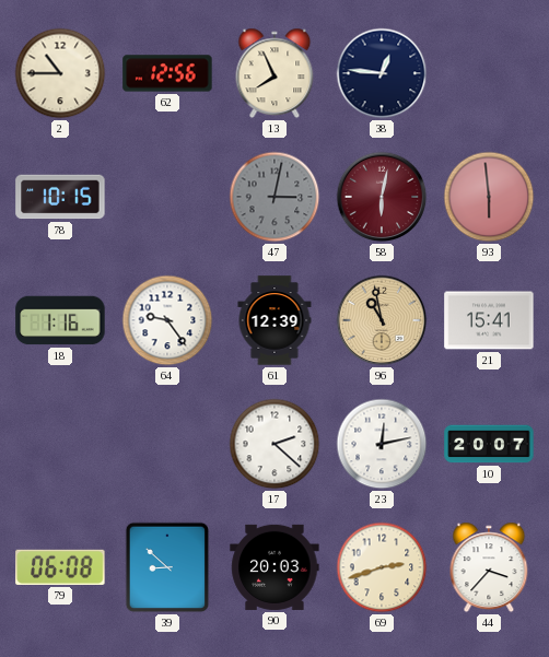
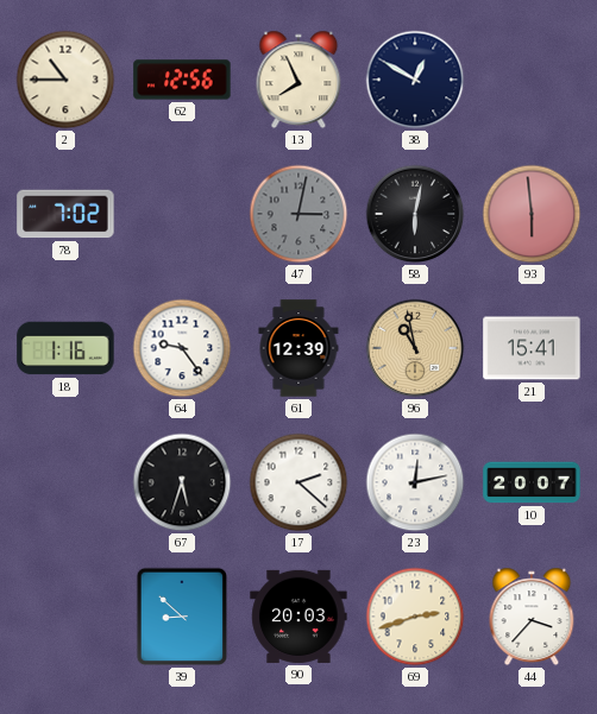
38: 12:46 -> 12:50 (415, 80)
78: 10:15 -> 7:02 (65, 214)
58 dial: burgundy -> black (415, 214)
67: none -> 5:33 (182, 482)
79: 06:08 -> none (60, 567)
